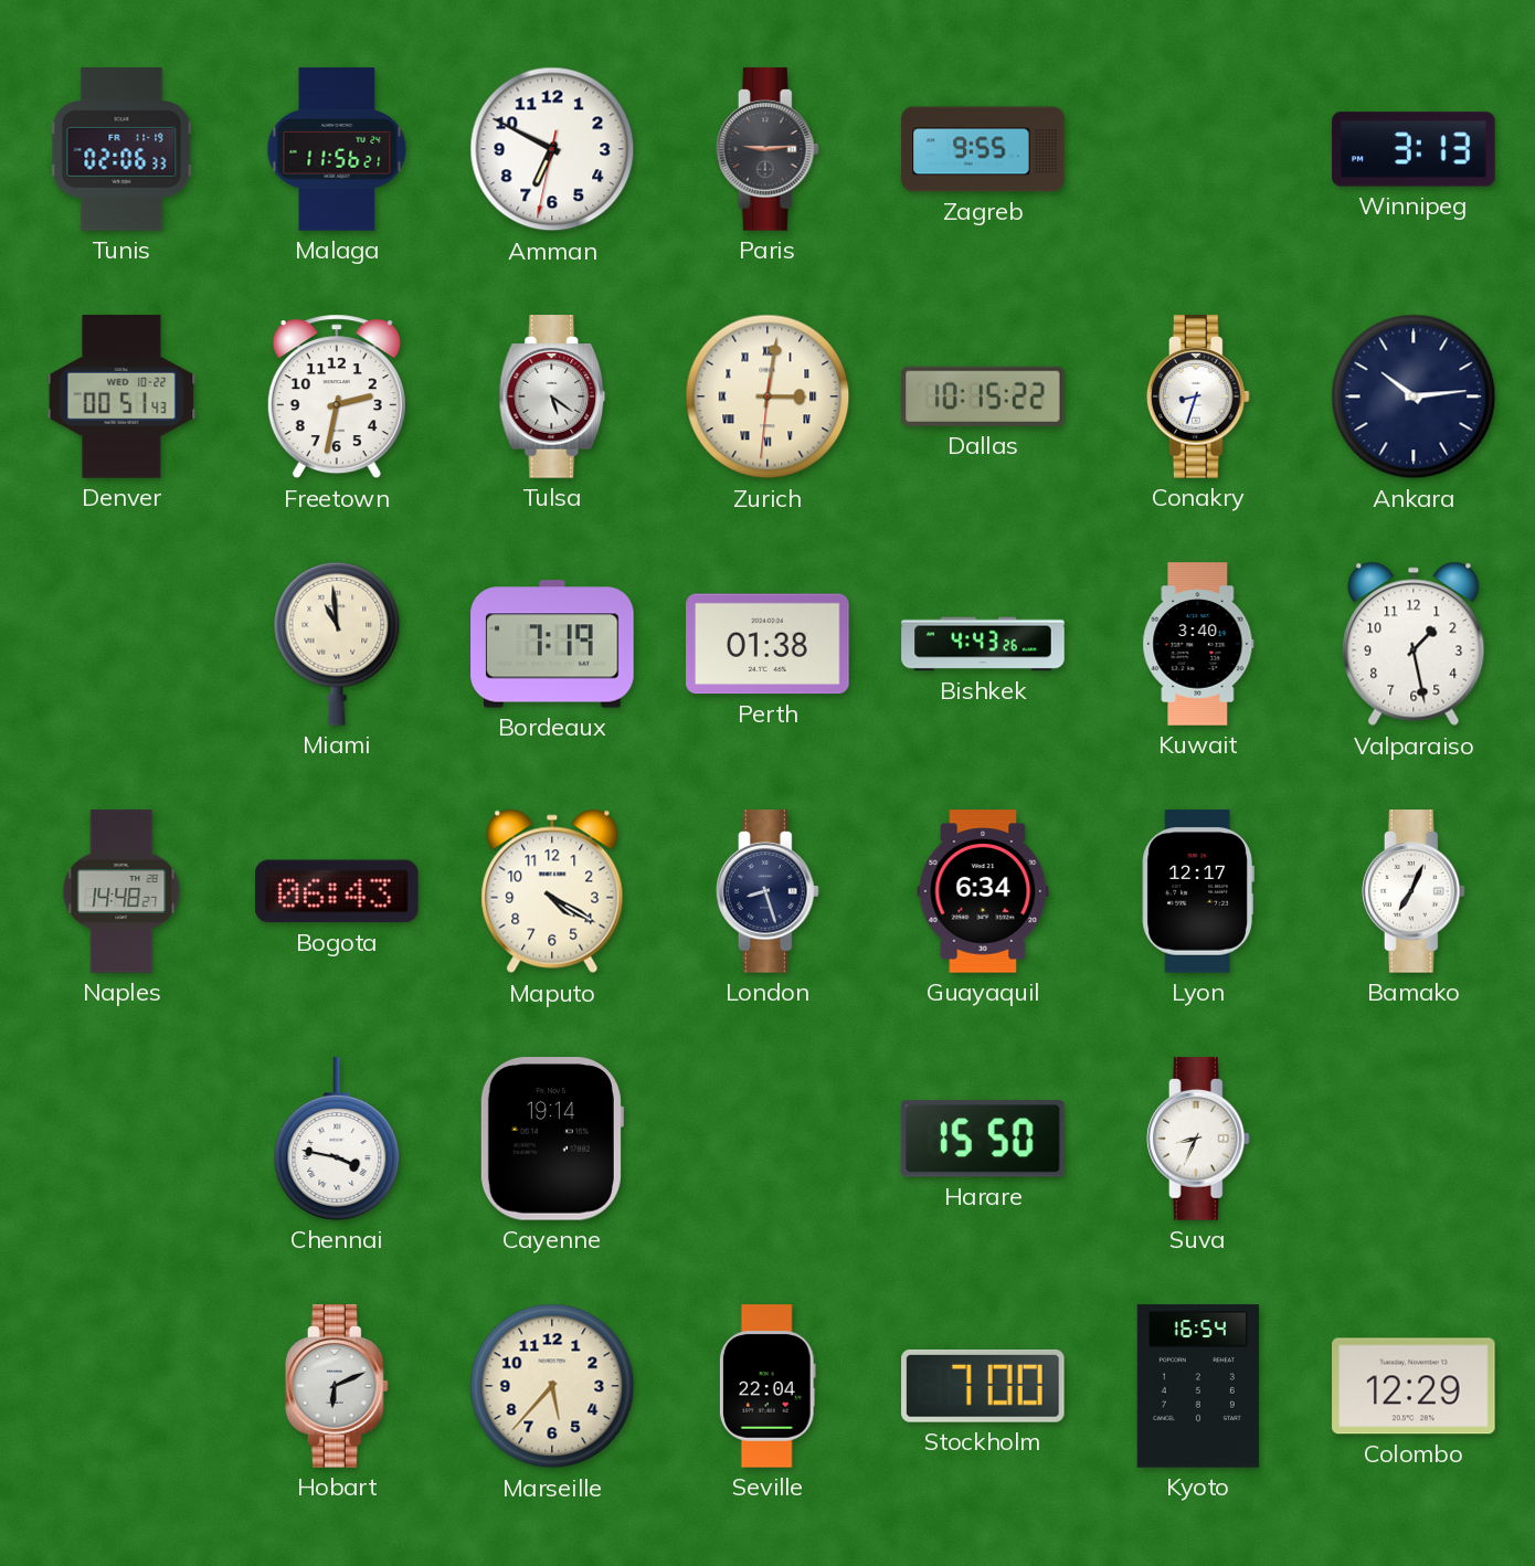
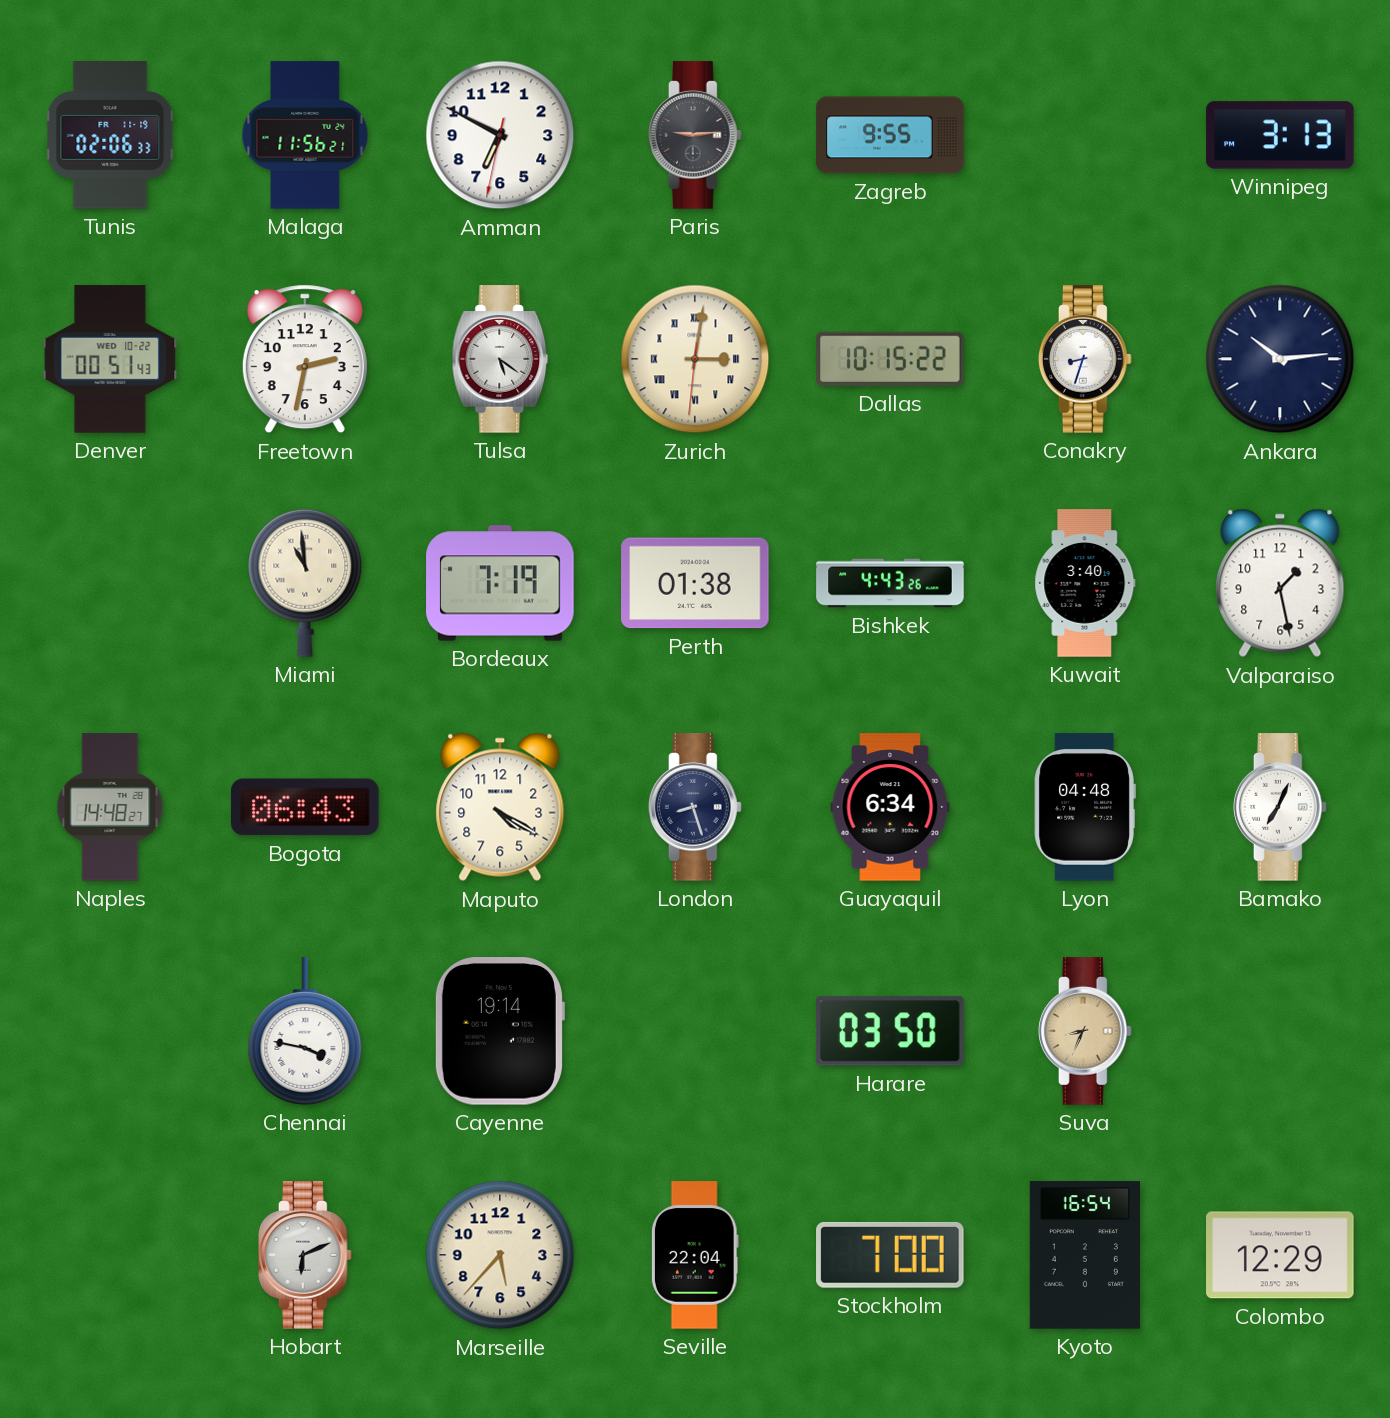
Lyon: 12:17 -> 04:48 (1085, 807)
Harare: 15:50 -> 03:50 (890, 1031)
Suva dial: white -> champagne (1085, 1031)
